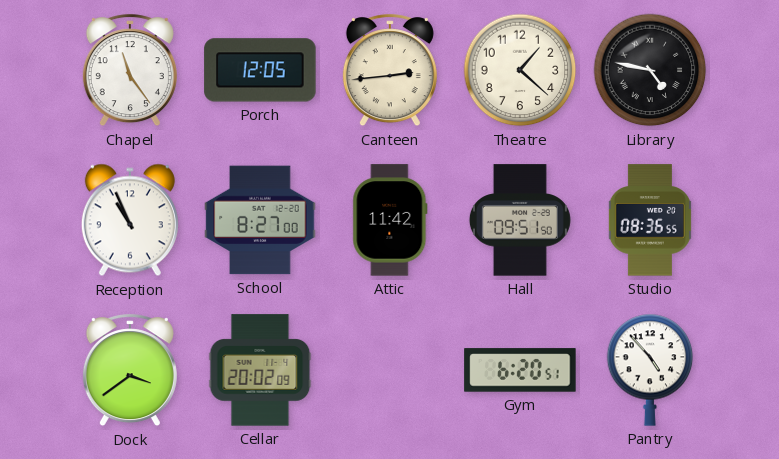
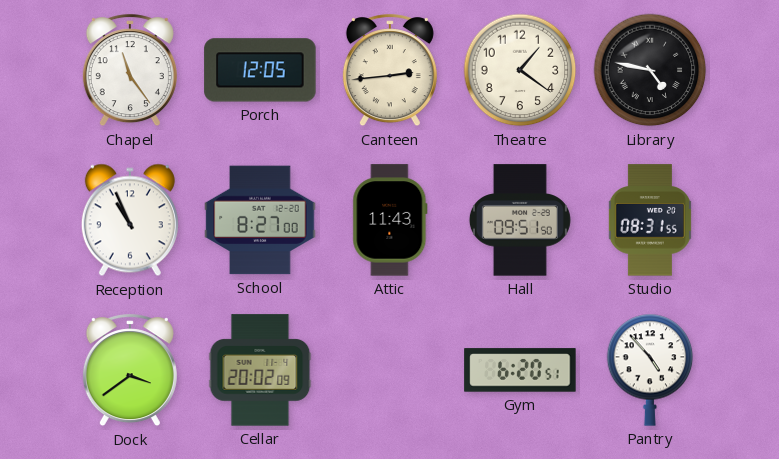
Theatre: 1:22 -> 1:21 (520, 70)
Attic: 11:42 -> 11:43 (390, 220)
Studio: 08:36 -> 08:31 (650, 220)
